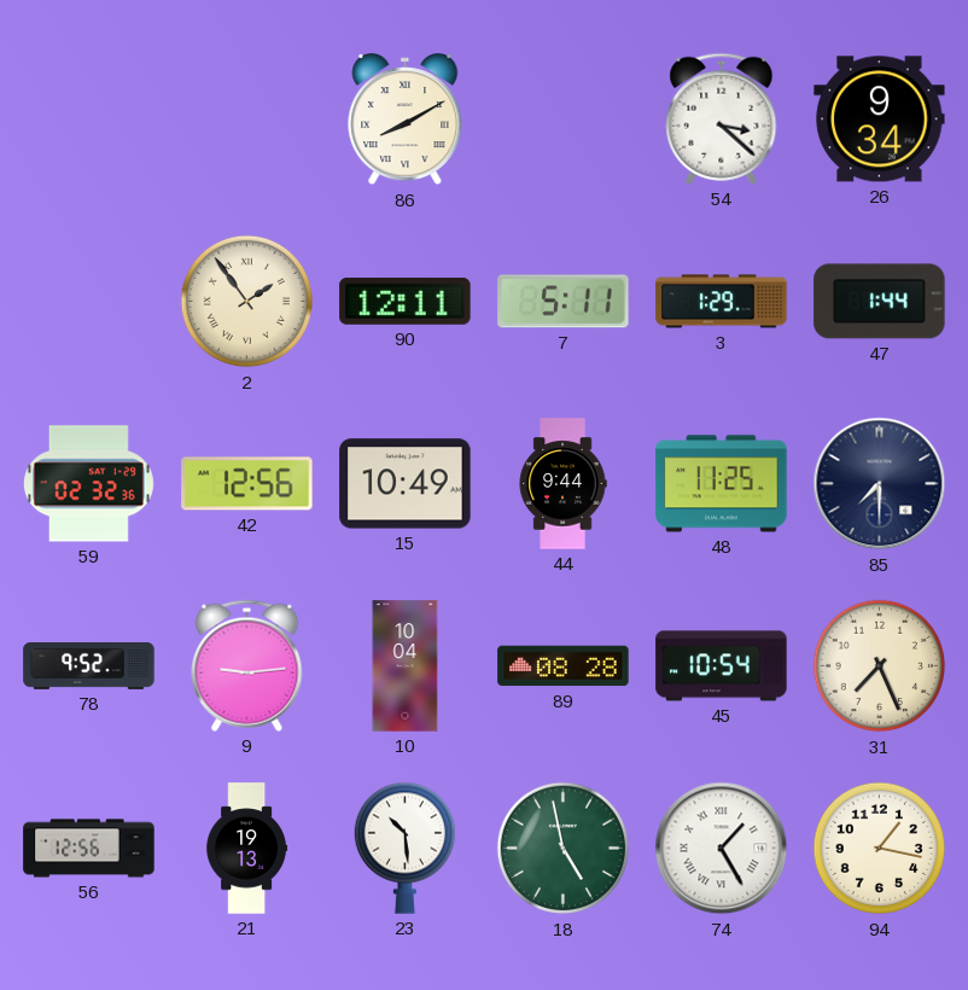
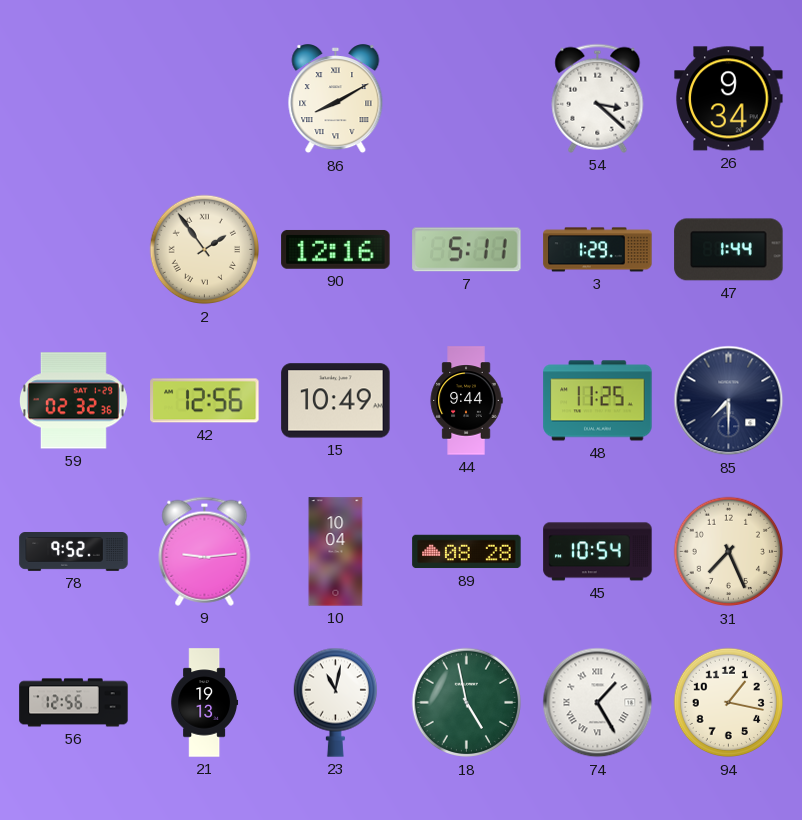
90: 12:11 -> 12:16 (336, 249)
23: 10:29 -> 11:02 (335, 702)
